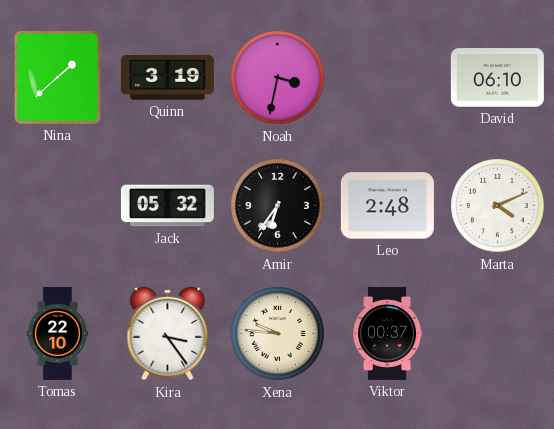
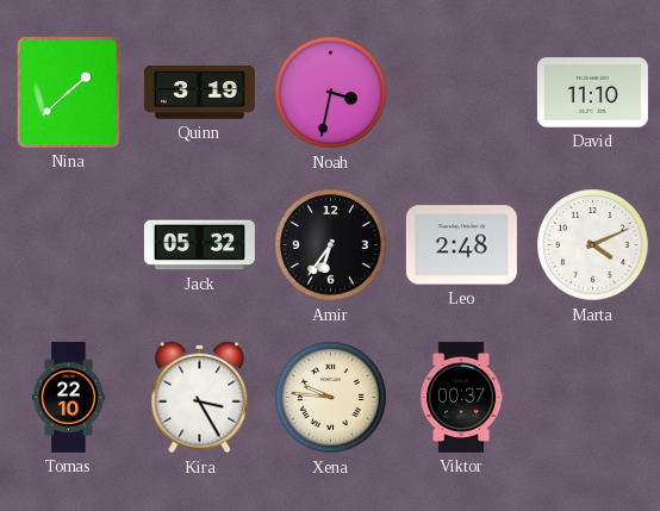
David: 06:10 -> 11:10 (592, 93)
Kira: 3:24 -> 3:25 (200, 398)
